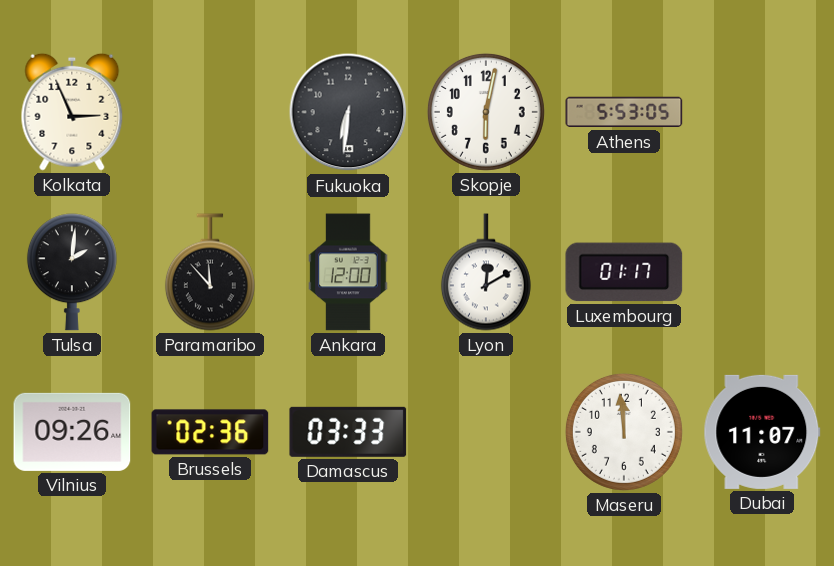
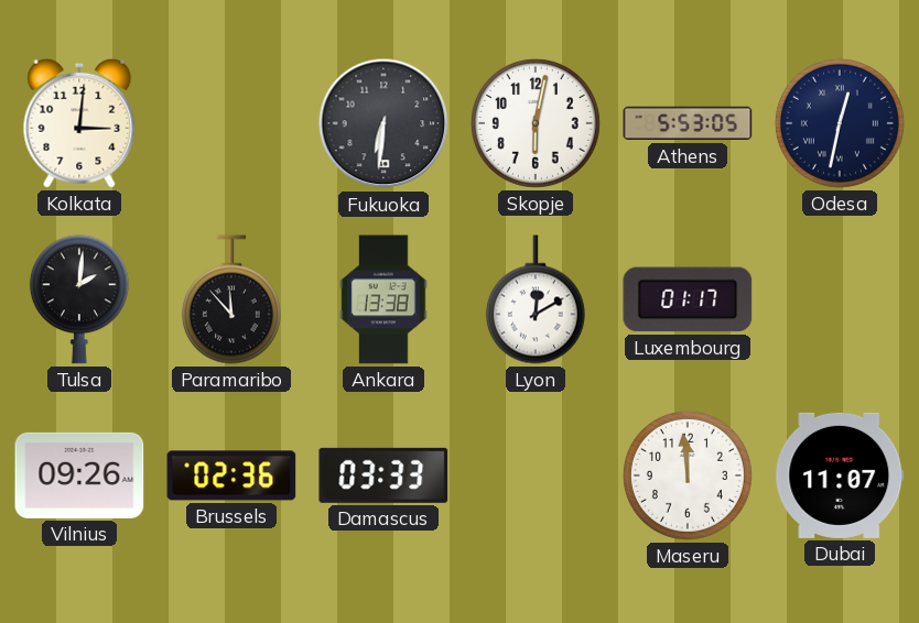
Kolkata: 2:56 -> 3:01 (79, 123)
Odesa: none -> 12:32 (840, 123)
Ankara: 12:00 -> 13:38 (383, 299)
